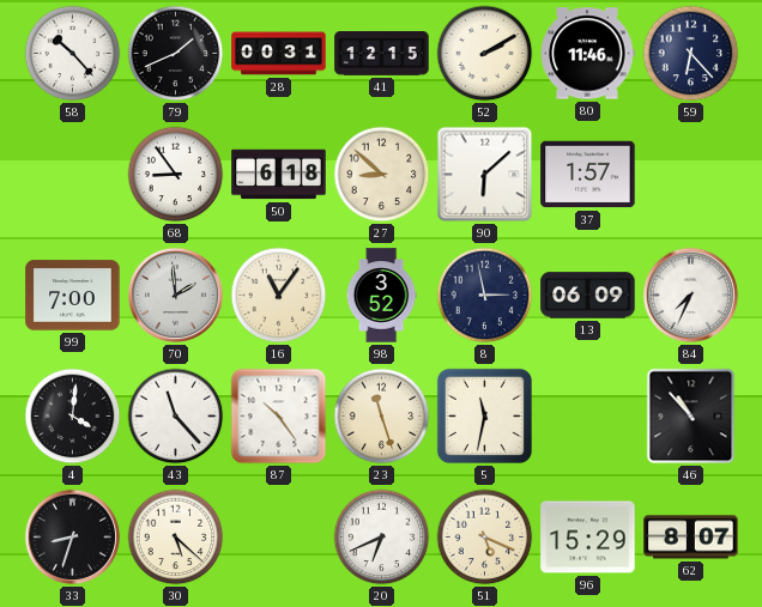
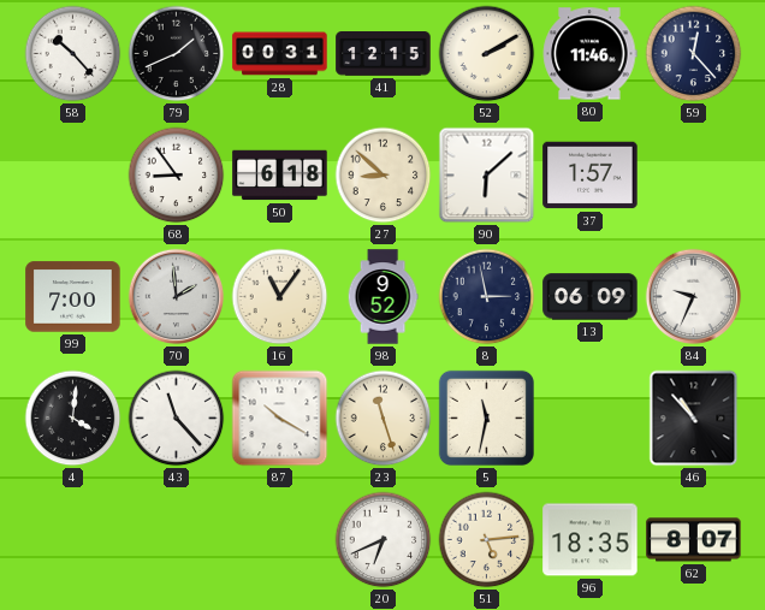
59: 6:23 -> 12:23 (694, 54)
98: 3:52 -> 9:52 (382, 297)
84: 7:34 -> 9:34 (694, 297)
87: 10:24 -> 10:20 (280, 419)
33: 8:33 -> none (73, 538)
30: 5:22 -> none (176, 538)
51: 5:19 -> 5:14 (487, 540)
96: 15:29 -> 18:35 (591, 540)
